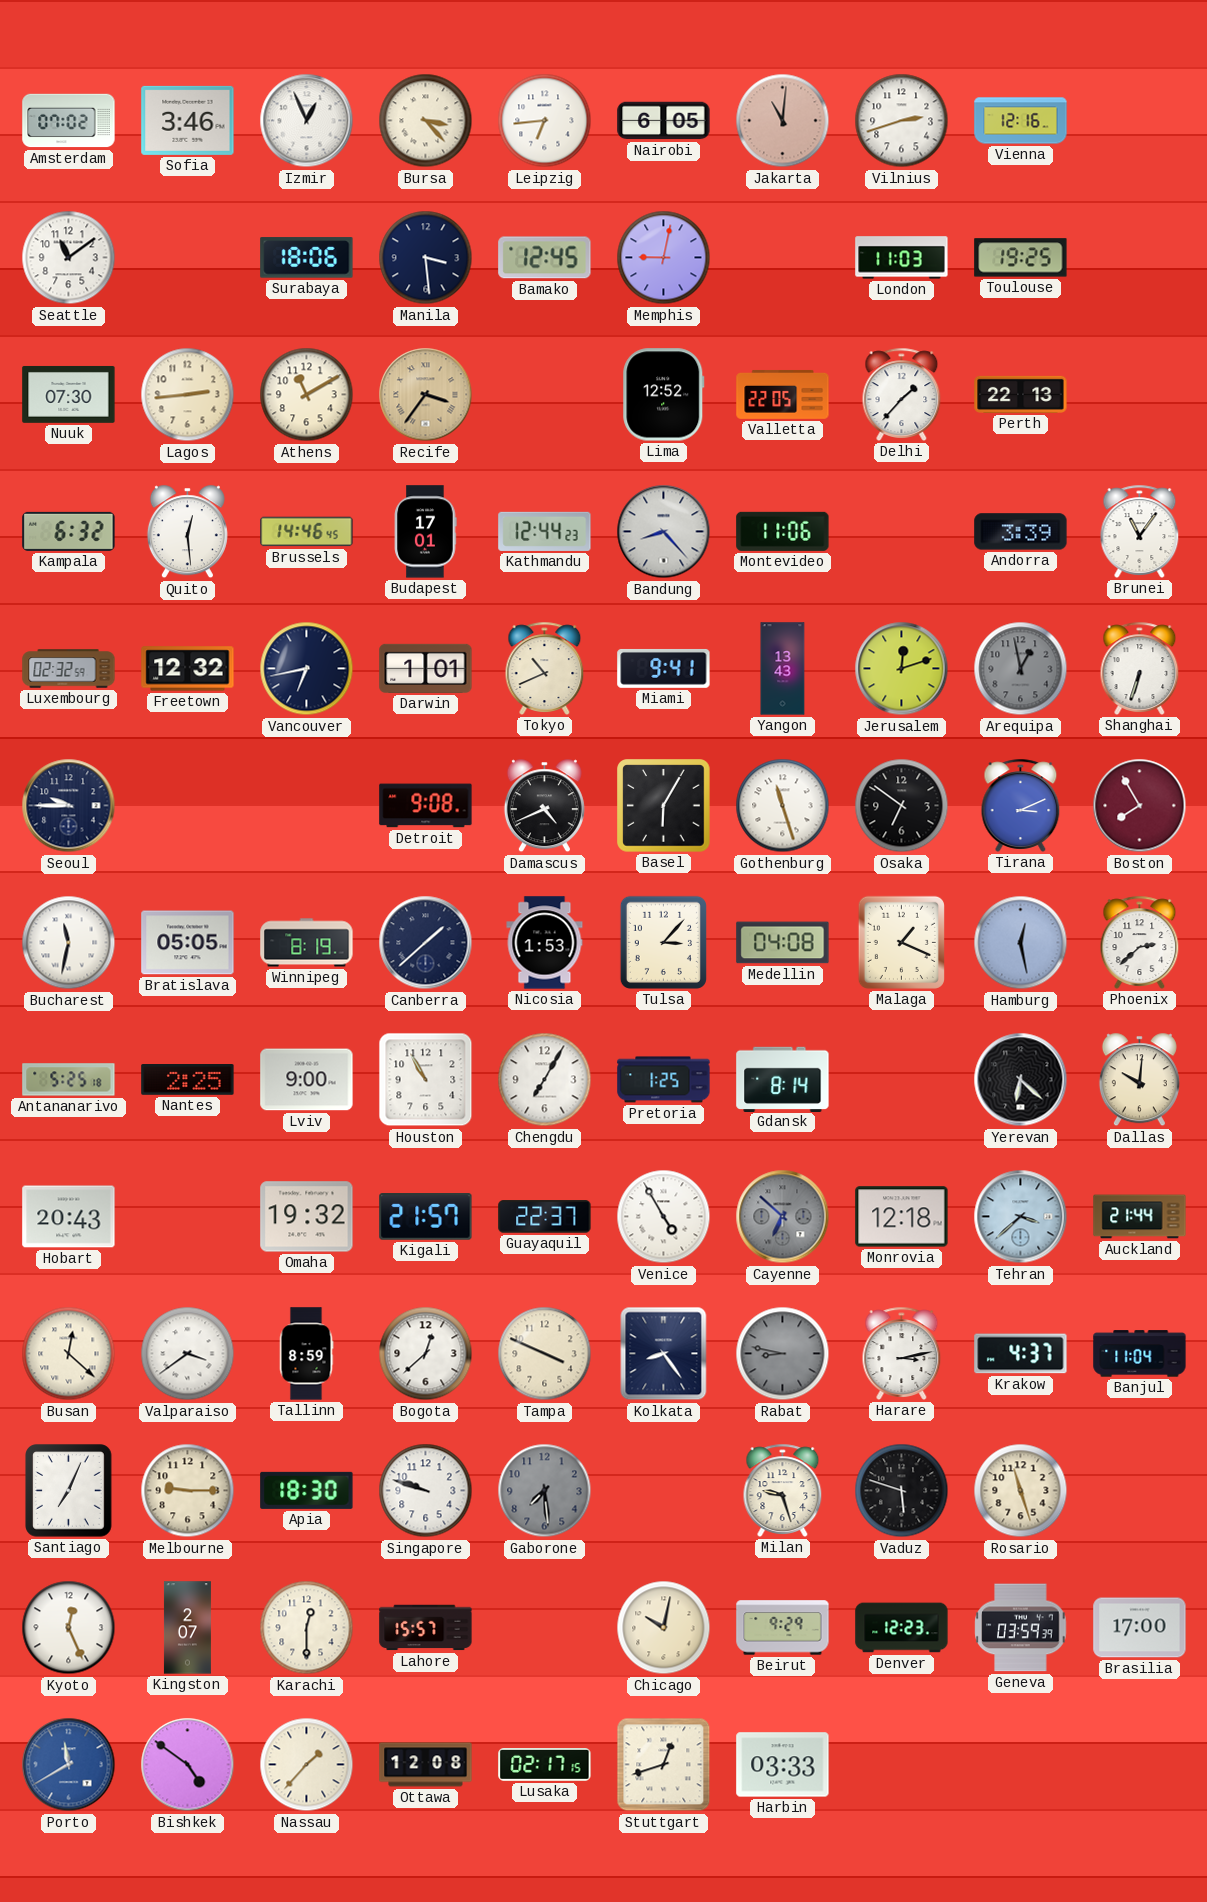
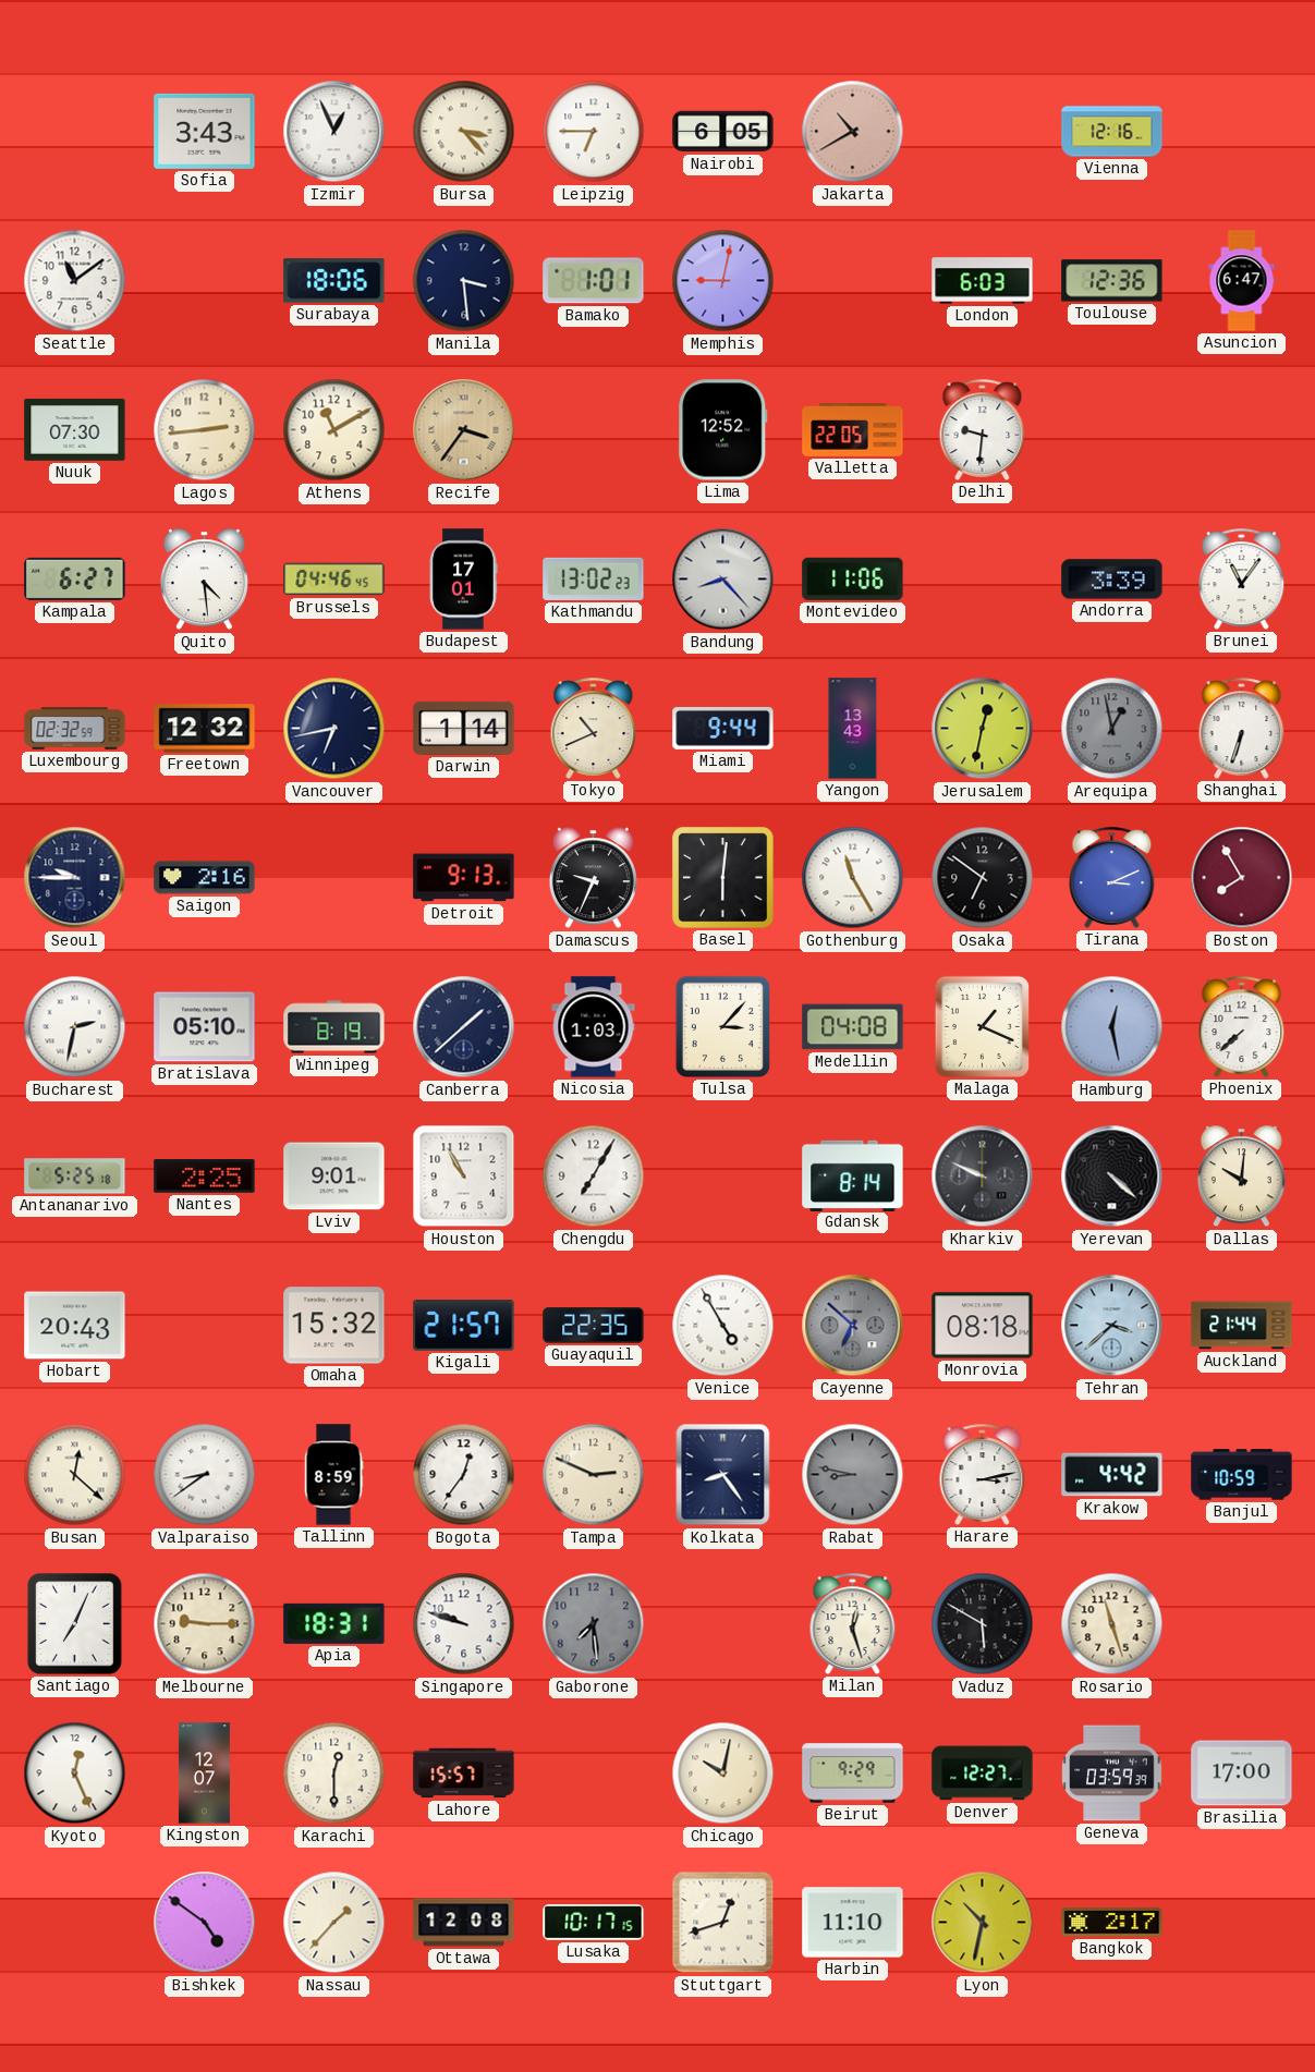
Amsterdam: 07:02 -> none (69, 121)
Sofia: 3:46 -> 3:43 (205, 131)
Leipzig: 6:44 -> 6:45 (594, 132)
Jakarta: 11:01 -> 10:40 (853, 132)
Vilnius: 2:42 -> none (902, 121)
Bamako: 12:45 -> 1:01 (594, 281)
London: 11:03 -> 6:03 (983, 281)
Toulouse: 19:25 -> 12:36 (1112, 281)
Asuncion: none -> 6:47 (1242, 281)
Delhi: 1:37 -> 9:31 (983, 429)
Perth: 22:13 -> none (1021, 394)
Kampala: 6:32 -> 6:27 (75, 578)
Quito: 12:29 -> 4:29 (204, 580)
Brussels: 14:46 -> 04:46 (334, 580)
Kathmandu: 12:44 -> 13:02 (594, 578)
Darwin: 1:01 -> 1:14 (464, 728)
Miami: 9:41 -> 9:44 (723, 728)
Jerusalem: 12:12 -> 12:32 (983, 729)
Saigon: none -> 2:16 (205, 878)
Detroit: 9:08 -> 9:13 (464, 878)
Damascus: 4:41 -> 9:34 (593, 878)
Basel: 6:05 -> 6:01 (723, 878)
Gothenburg: 11:27 -> 11:25 (853, 878)
Bucharest: 11:32 -> 2:32 (75, 1027)
Bratislava: 05:05 -> 05:10 (205, 1027)
Nicosia: 1:53 -> 1:03 (594, 1027)
Phoenix: 2:38 -> 7:38 (1242, 1026)
Lviv: 9:00 -> 9:01 (334, 1177)
Pretoria: 1:25 -> none (664, 1080)
Kharkiv: none -> 9:49 (983, 1177)
Yerevan: 6:22 -> 4:22 (1112, 1177)
Omaha: 19:32 -> 15:32 (334, 1326)
Guayaquil: 22:37 -> 22:35 (594, 1326)
Monrovia: 12:18 -> 08:18 (983, 1326)
Valparaiso: 3:39 -> 8:39 (205, 1475)
Bogota: 12:38 -> 12:36 (464, 1475)
Tampa: 3:49 -> 2:49 (594, 1475)
Krakow: 4:37 -> 4:42 (1112, 1475)
Banjul: 11:04 -> 10:59 (1242, 1475)
Apia: 18:30 -> 18:31 (334, 1623)
Milan: 9:27 -> 12:27 (853, 1623)
Vaduz: 5:48 -> 5:50 (983, 1624)
Kingston: 2:07 -> 12:07 (204, 1774)
Denver: 12:23 -> 12:27 (983, 1774)
Porto: 11:40 -> none (69, 1765)
Lusaka: 02:17 -> 10:17 (594, 1923)
Harbin: 03:33 -> 11:10 (853, 1923)
Lyon: none -> 10:32 (983, 1923)
Bangkok: none -> 2:17 (1112, 1923)
